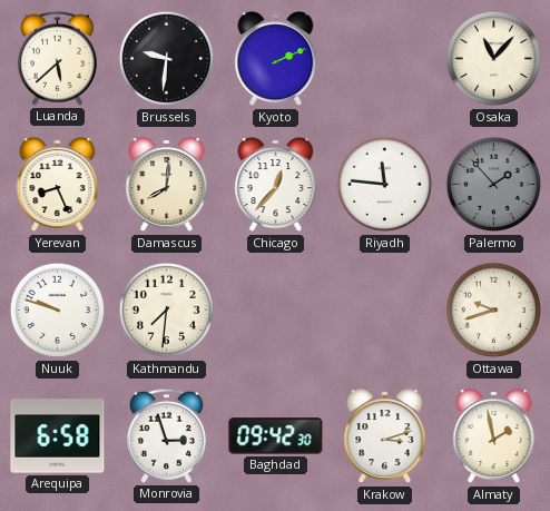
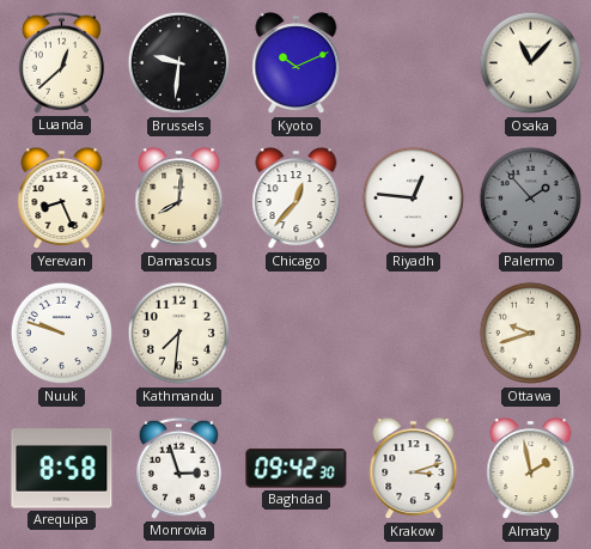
Luanda: 5:38 -> 12:38 (61, 62)
Kyoto: 2:11 -> 10:11 (297, 63)
Riyadh: 11:46 -> 12:46 (414, 199)
Arequipa: 6:58 -> 8:58 (62, 469)
